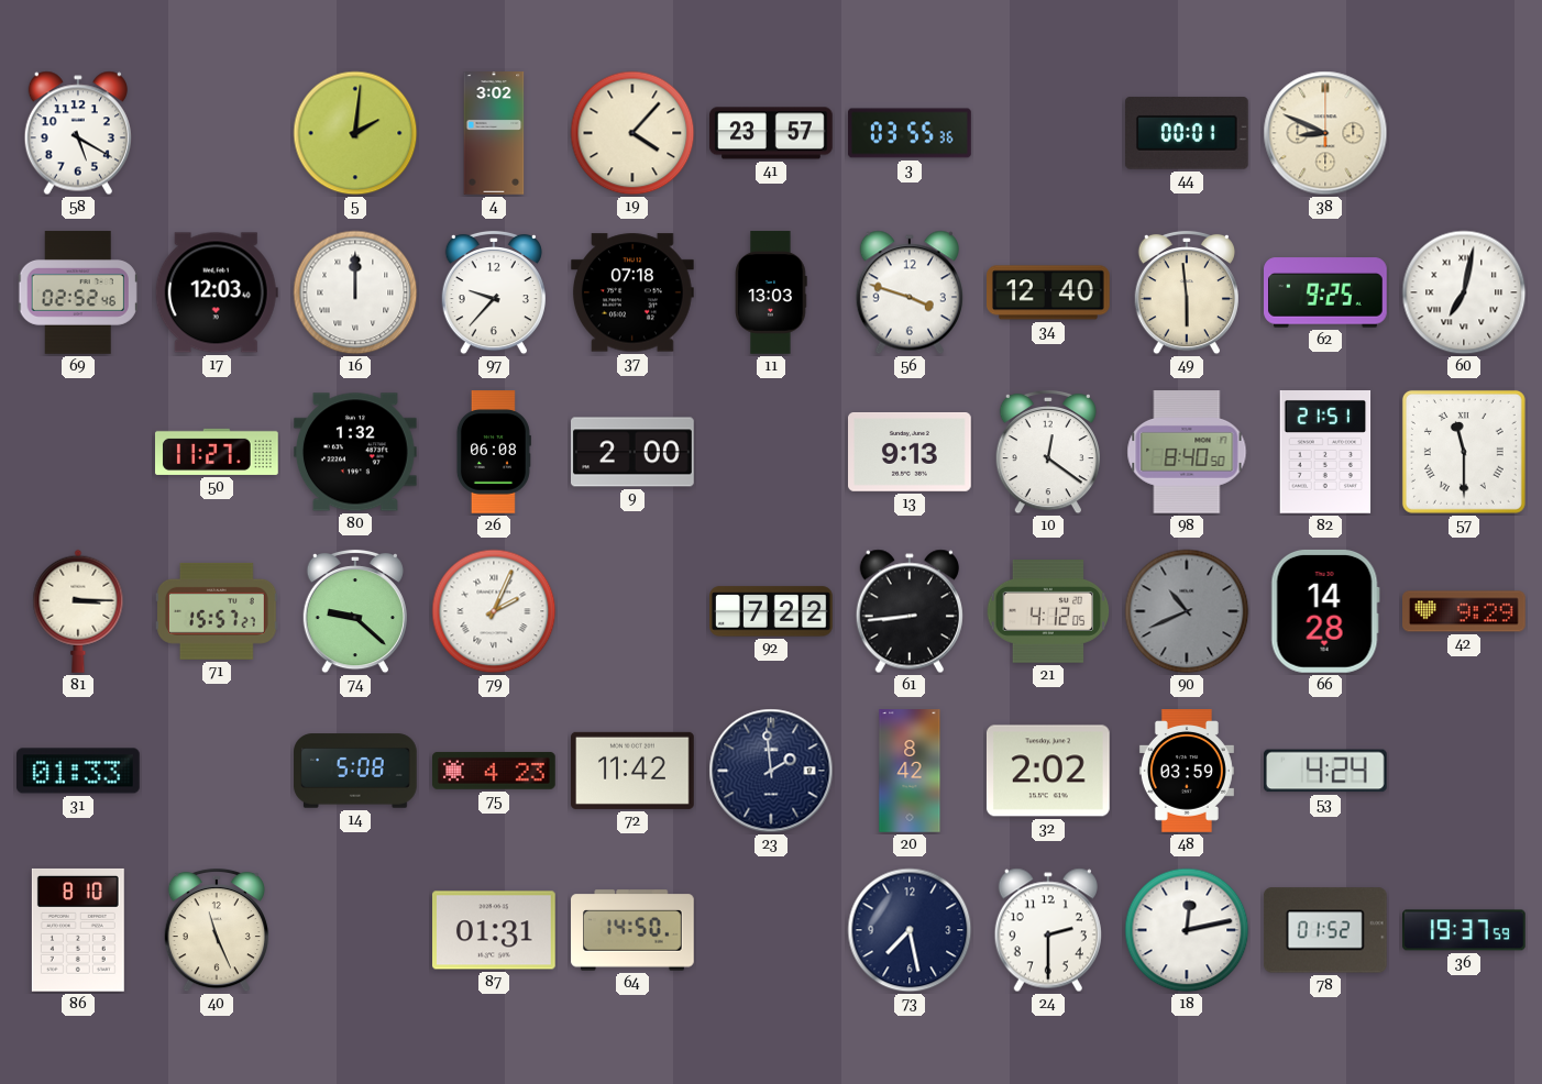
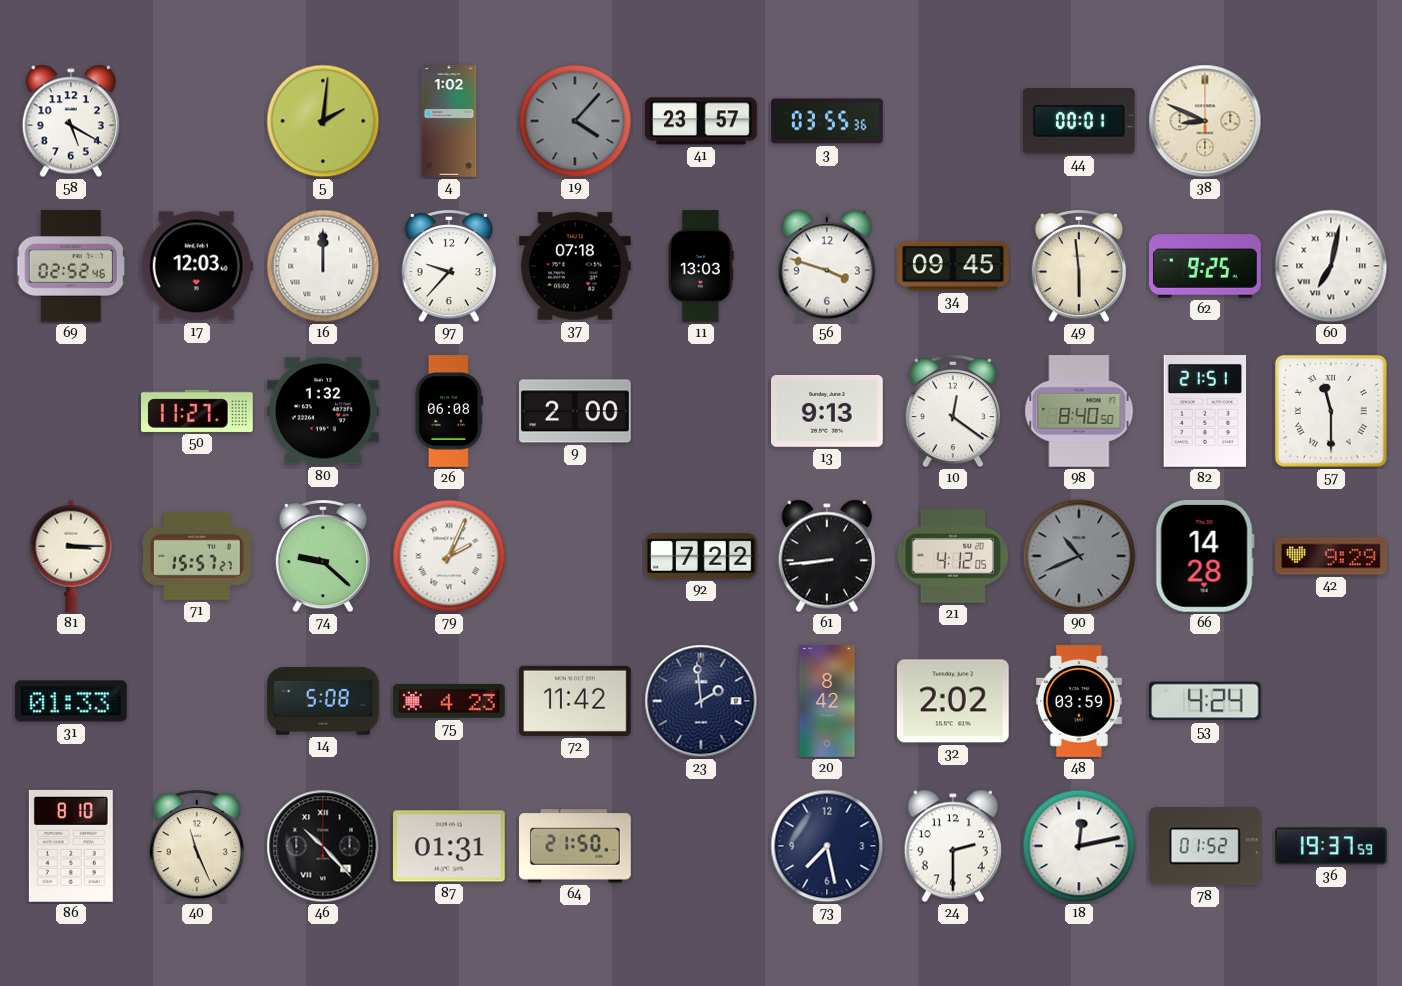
4: 3:02 -> 1:02 (449, 121)
19 dial: cream -> grey (575, 121)
34: 12:40 -> 09:45 (954, 266)
46: none -> 10:23 (323, 846)
64: 14:50 -> 21:50 (576, 846)
